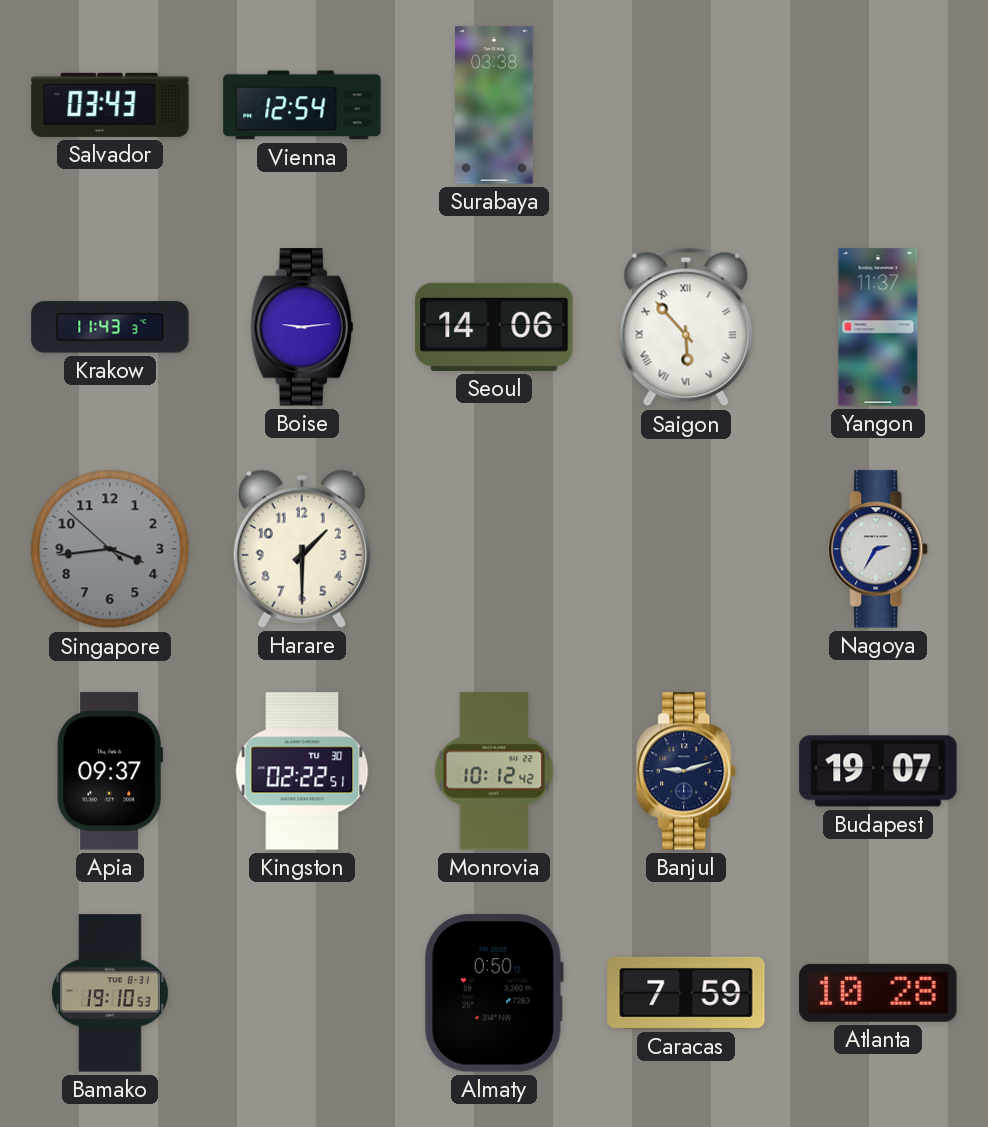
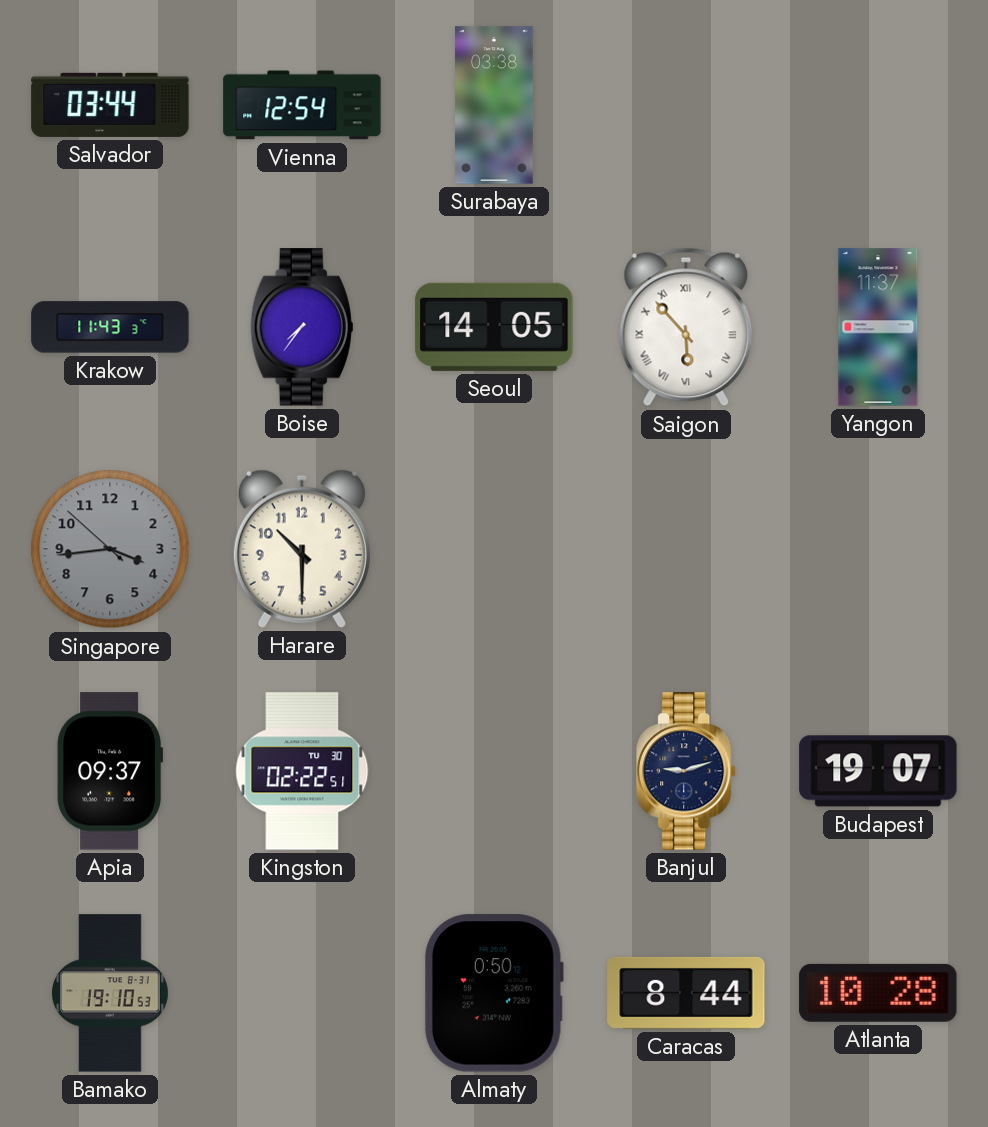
Salvador: 03:43 -> 03:44 (110, 105)
Boise: 9:14 -> 7:36 (302, 327)
Seoul: 14:06 -> 14:05 (494, 327)
Harare: 1:30 -> 10:30 (302, 549)
Nagoya: 2:35 -> none (879, 549)
Monrovia: 10:12 -> none (494, 771)
Caracas: 7:59 -> 8:44 (686, 993)
